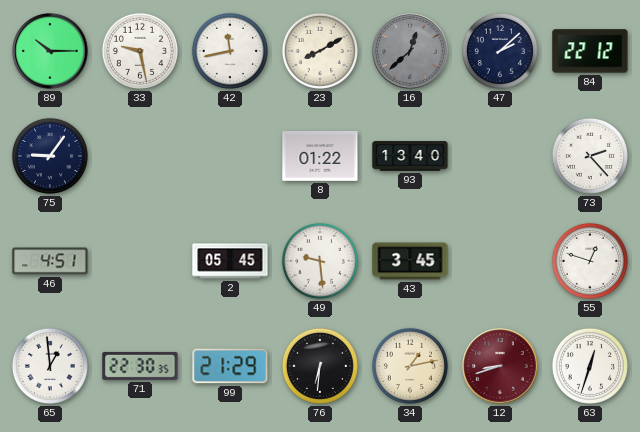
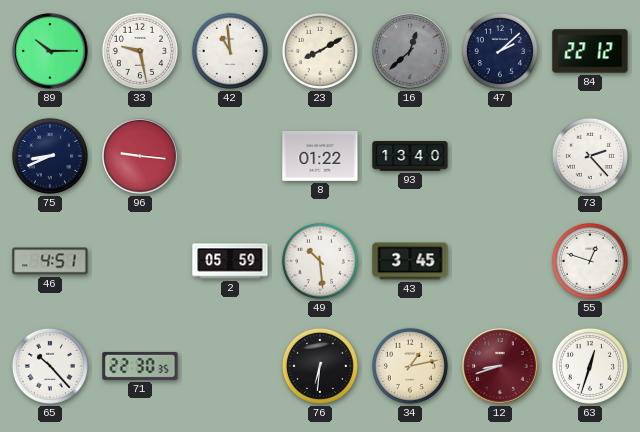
42: 11:43 -> 10:59 (230, 51)
75: 9:06 -> 8:41 (50, 156)
96: none -> 9:16 (140, 156)
2: 05:45 -> 05:59 (230, 261)
49: 9:29 -> 10:29 (320, 261)
65: 12:59 -> 10:23 (50, 366)
99: 21:29 -> none (230, 366)
